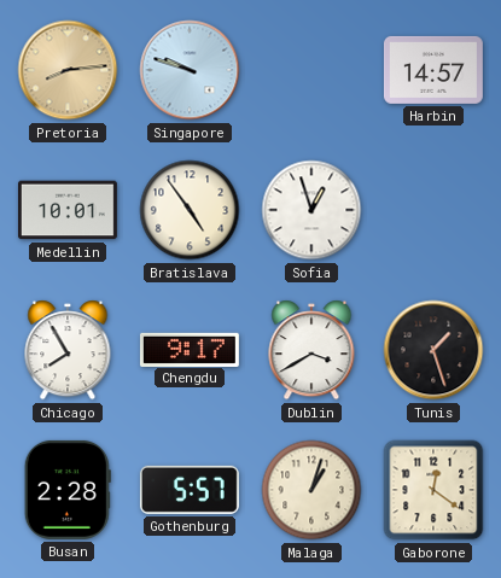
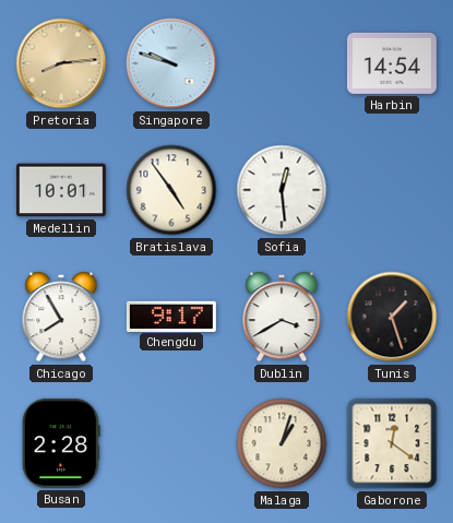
Harbin: 14:57 -> 14:54 (392, 63)
Sofia: 12:57 -> 12:29 (282, 190)
Gothenburg: 5:57 -> none (190, 490)
